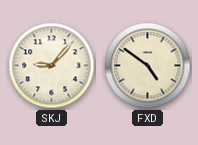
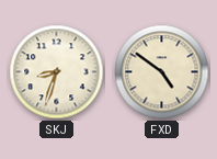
SKJ: 9:07 -> 8:33 (57, 72)
